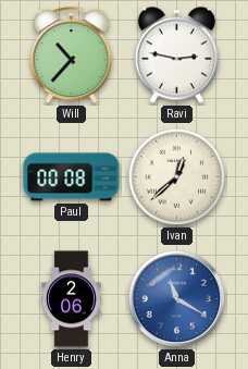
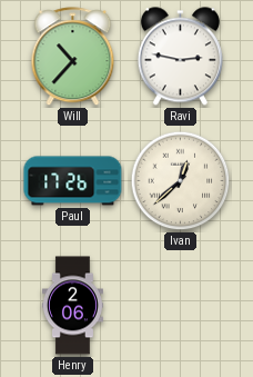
Paul: 00:08 -> 17:26 (73, 181)
Anna: 11:20 -> none (177, 299)
